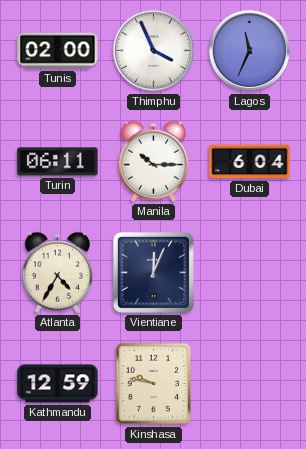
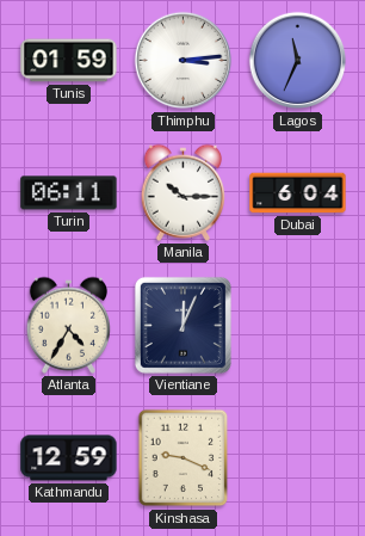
Tunis: 02:00 -> 01:59 (69, 61)
Thimphu: 3:56 -> 3:14 (184, 61)
Kinshasa: 9:47 -> 9:19 (184, 458)
